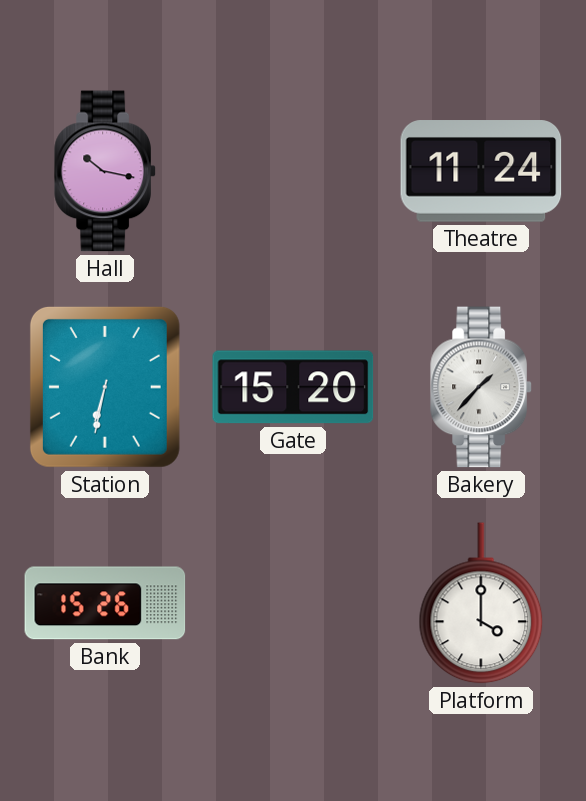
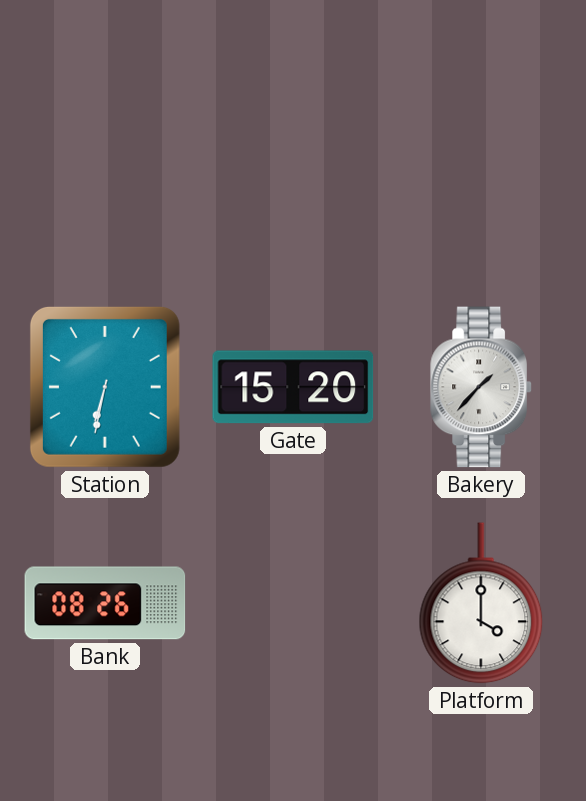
Hall: 10:17 -> none (105, 171)
Theatre: 11:24 -> none (481, 171)
Bank: 15:26 -> 08:26 (105, 603)
